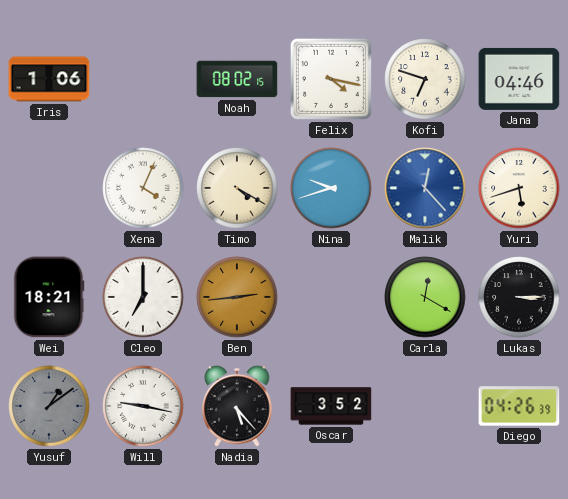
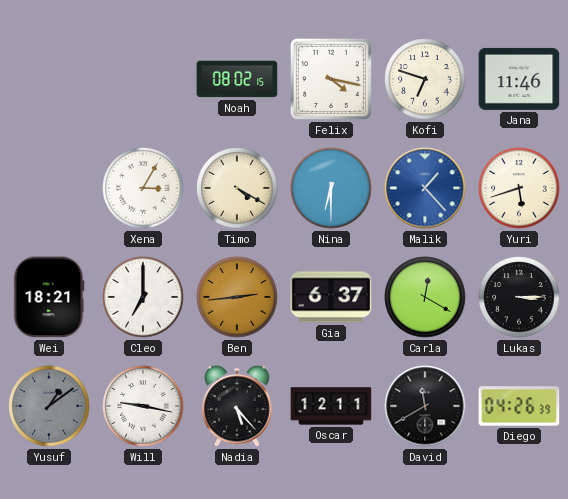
Iris: 1:06 -> none (49, 79)
Jana: 04:46 -> 11:46 (519, 79)
Xena: 4:04 -> 3:05 (143, 188)
Nina: 9:42 -> 6:30 (331, 188)
Malik: 12:23 -> 1:23 (425, 188)
Gia: none -> 6:37 (331, 297)
Oscar: 3:52 -> 12:11 (331, 406)
David: none -> 11:40 (425, 406)
